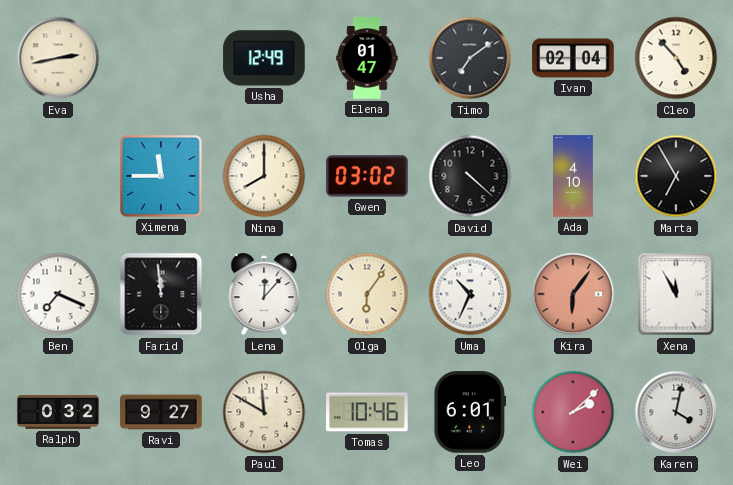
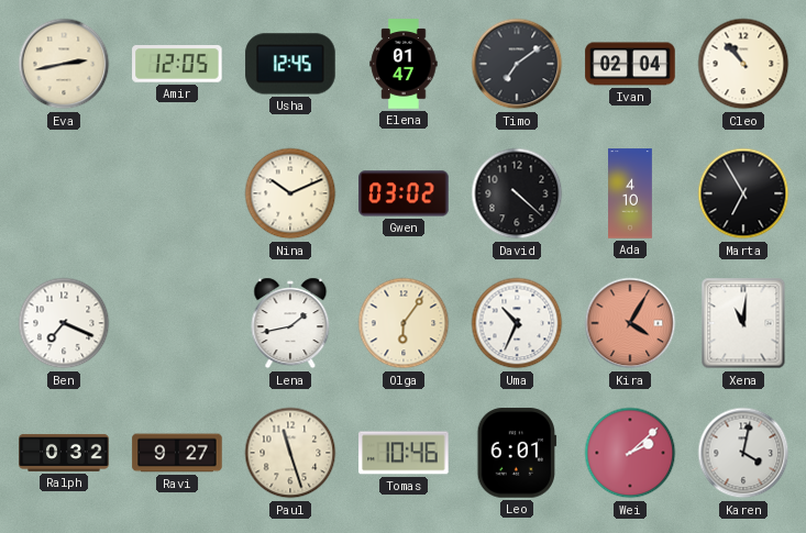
Amir: none -> 12:05 (177, 65)
Usha: 12:49 -> 12:45 (290, 64)
Cleo: 4:53 -> 10:53 (743, 64)
Ximena: 11:45 -> none (161, 176)
Nina: 8:00 -> 10:11 (290, 193)
Farid: 11:59 -> none (161, 294)
Lena: 12:07 -> 1:43 (290, 323)
Kira: 6:06 -> 4:05 (630, 323)
Xena: 11:55 -> 11:01 (743, 323)
Paul: 11:50 -> 11:27 (290, 453)
